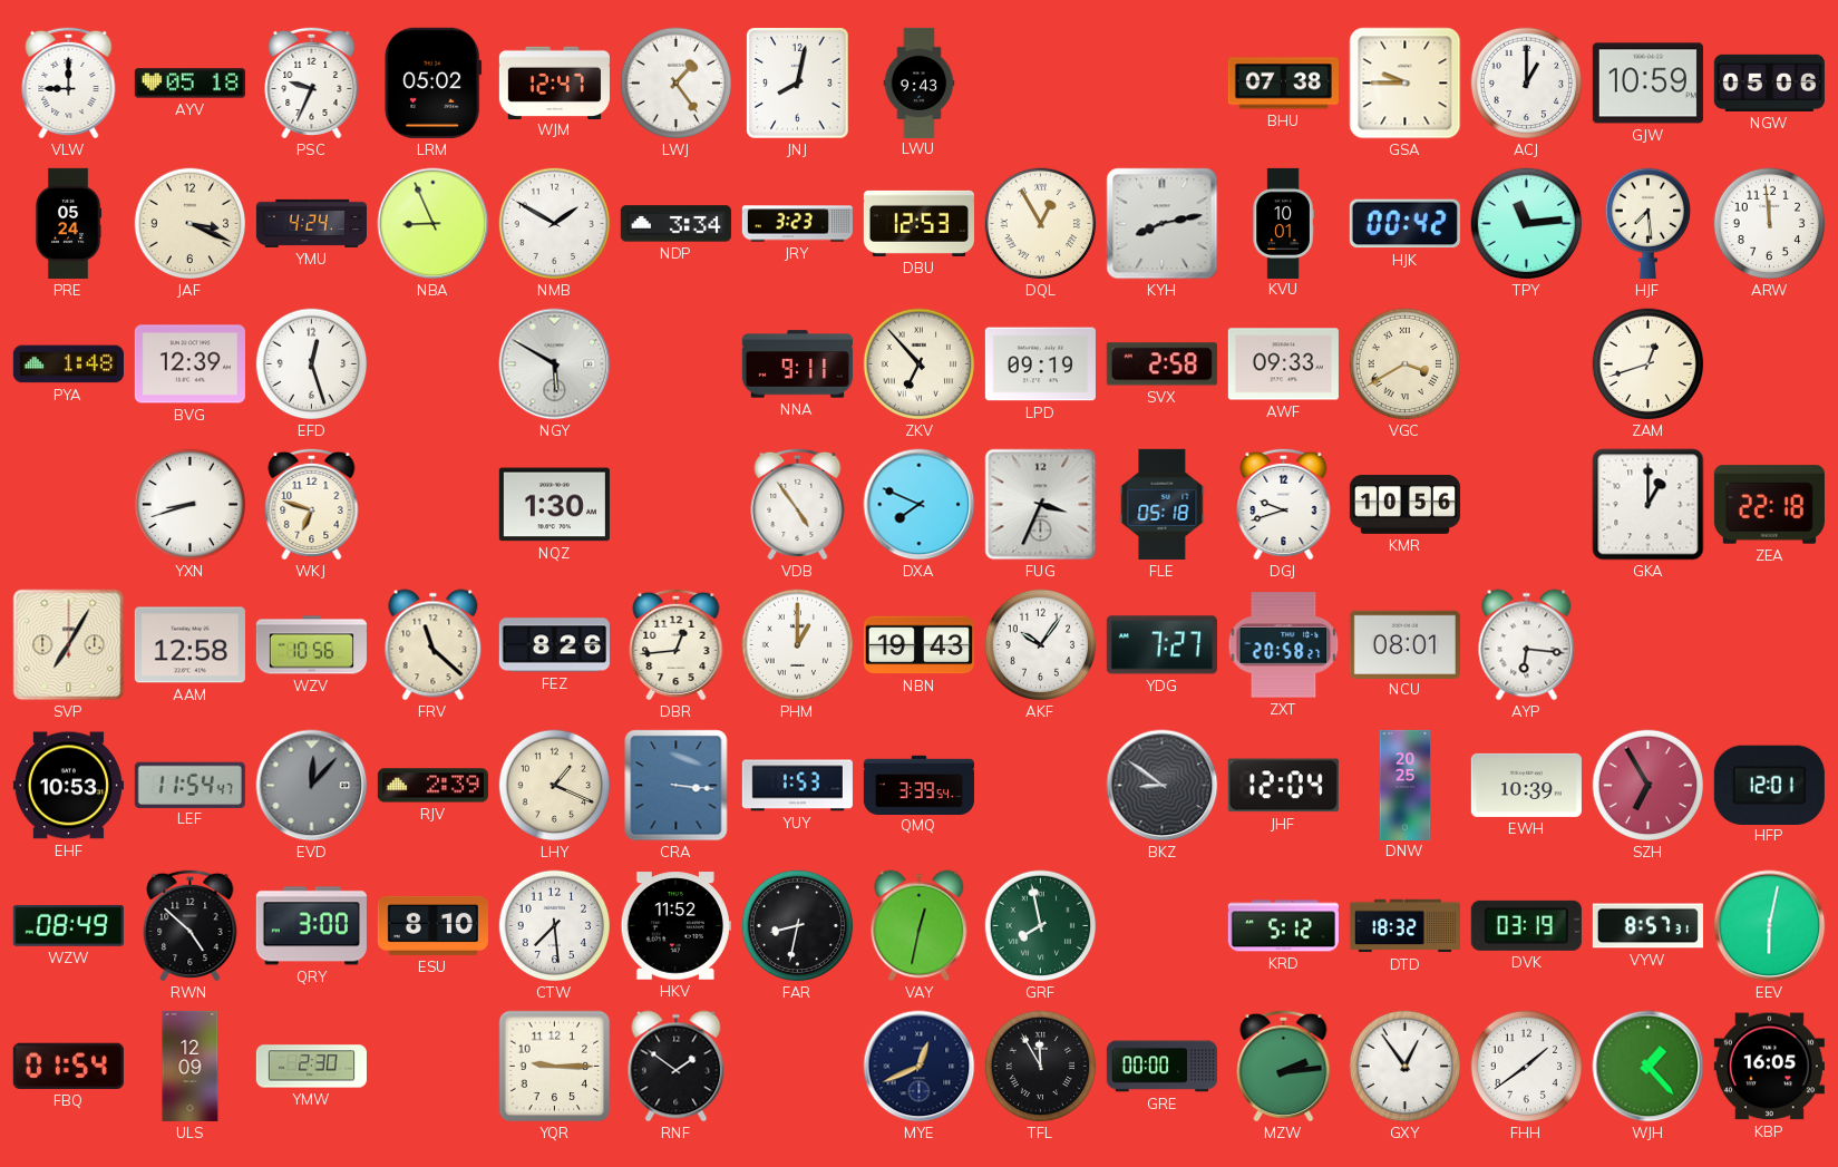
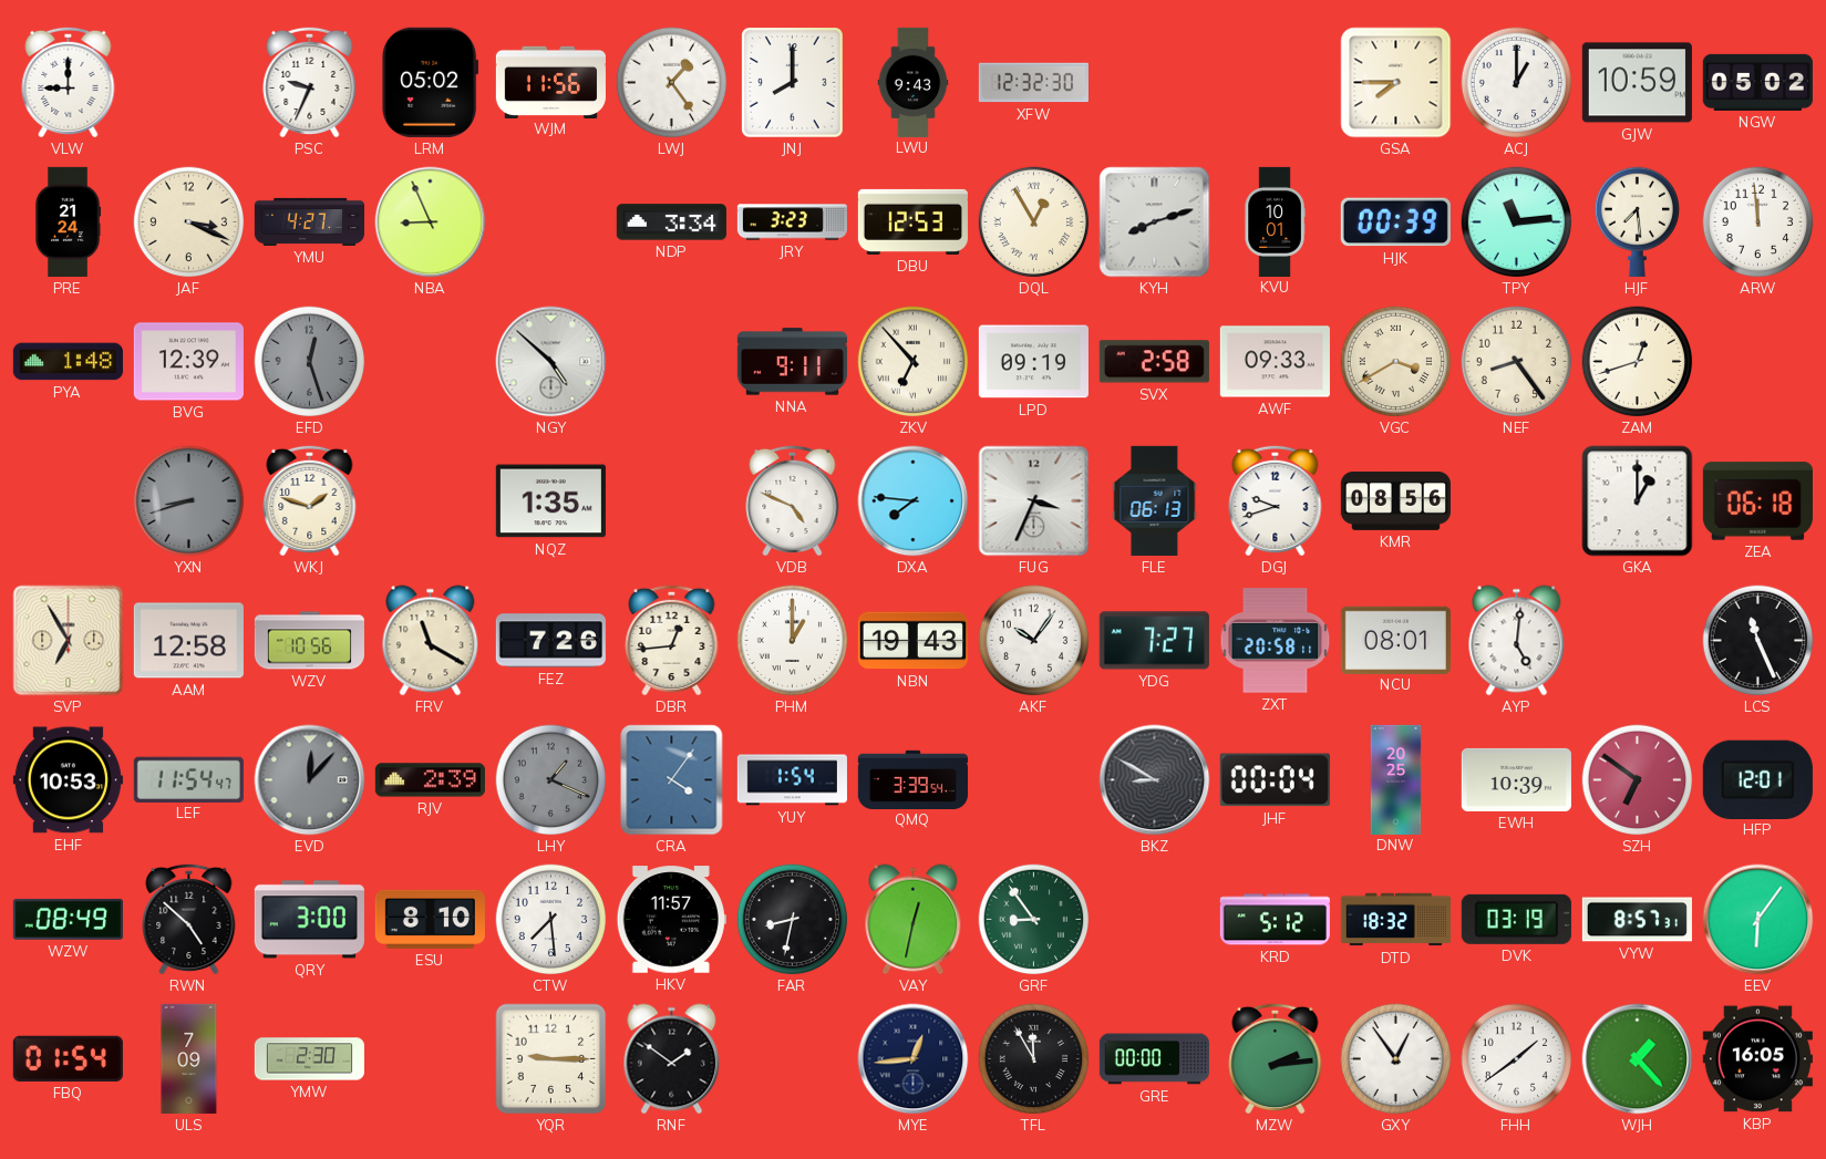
AYV: 05:18 -> none (189, 84)
WJM: 12:47 -> 11:56 (550, 82)
JNJ: 8:02 -> 8:00 (793, 83)
XFW: none -> 12:32 (1033, 83)
BHU: 07:38 -> none (1283, 84)
GSA: 9:45 -> 7:45 (1396, 83)
NGW: 05:06 -> 05:02 (1757, 82)
PRE: 05:24 -> 21:24 (68, 221)
YMU: 4:24 -> 4:27 (309, 221)
NMB: 1:50 -> none (555, 224)
KYH: 8:13 -> 8:12 (1155, 223)
HJK: 00:42 -> 00:39 (1395, 223)
EFD dial: white -> grey (310, 362)
NGY: 5:50 -> 4:52 (551, 362)
NEF: none -> 8:24 (1517, 362)
YXN dial: white -> grey (189, 501)
WKJ: 6:48 -> 1:48 (310, 500)
NQZ: 1:30 -> 1:35 (550, 501)
VDB: 4:54 -> 4:49 (793, 500)
DXA: 7:49 -> 7:46 (914, 501)
FLE: 05:18 -> 06:13 (1155, 500)
KMR: 10:56 -> 08:56 (1395, 501)
ZEA: 22:18 -> 06:18 (1757, 501)
SVP: 7:05 -> 6:55 (69, 641)
FRV: 11:22 -> 11:20 (431, 641)
FEZ: 8:26 -> 7:26 (550, 641)
ZXT: 20:58:27 -> 20:58:11 (1276, 641)
AYP: 6:16 -> 5:01 (1517, 641)
LCS: none -> 11:26 (1758, 641)
LHY dial: cream -> grey (551, 780)
CRA: 3:16 -> 4:06 (672, 780)
YUY: 1:53 -> 1:54 (792, 780)
BKZ: 8:51 -> 8:50 (1155, 780)
JHF: 12:04 -> 00:04 (1275, 780)
SZH: 6:55 -> 6:51 (1638, 780)
HKV: 11:52 -> 11:57 (671, 920)
GRF: 7:58 -> 8:54 (1034, 920)
EEV: 6:02 -> 6:06 (1758, 920)
ULS: 12:09 -> 7:09 (189, 1058)
MYE: 12:41 -> 12:44 (914, 1059)
